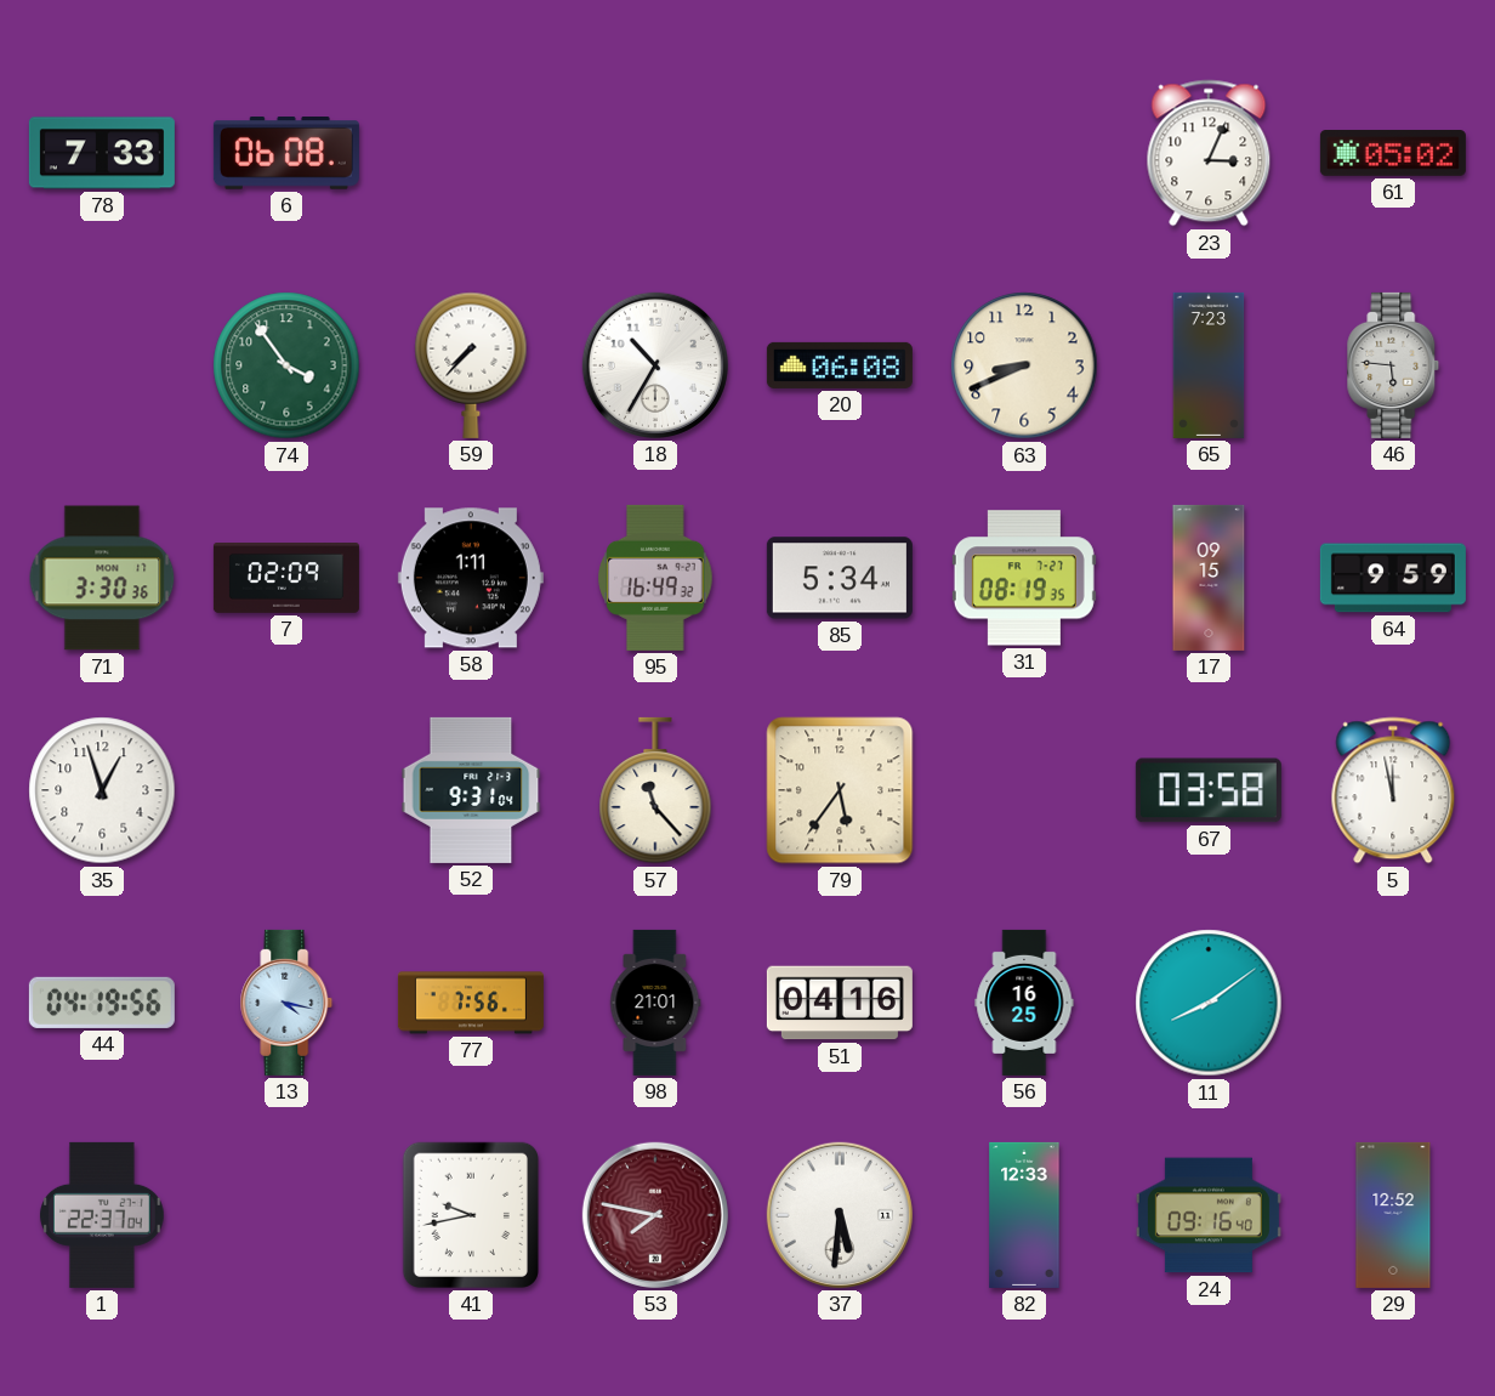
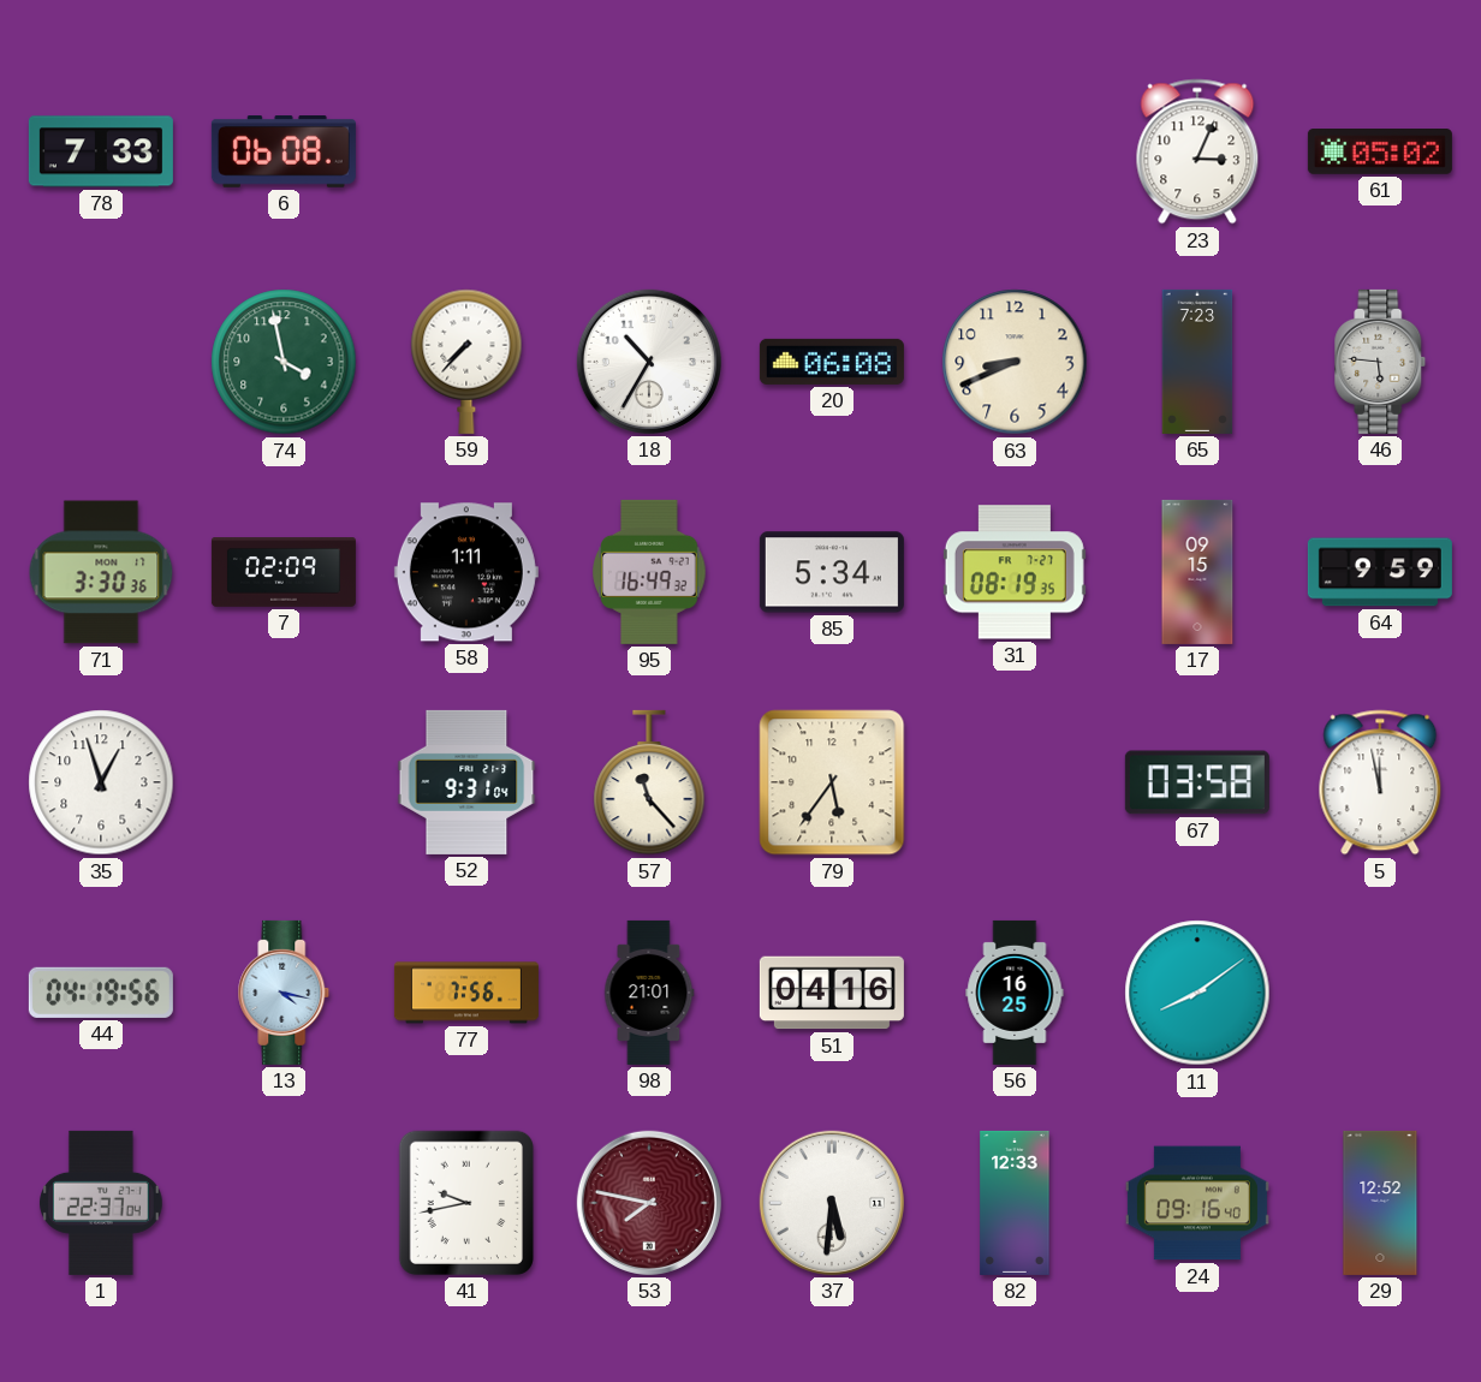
74: 3:54 -> 3:58 (284, 362)
